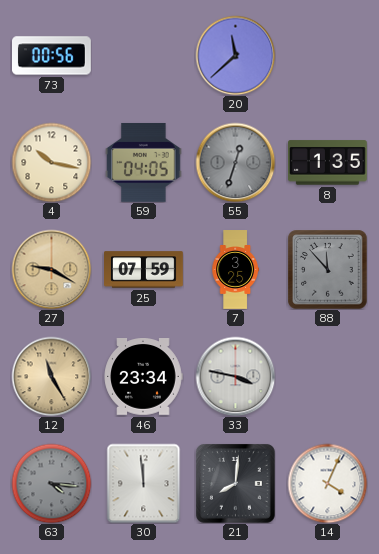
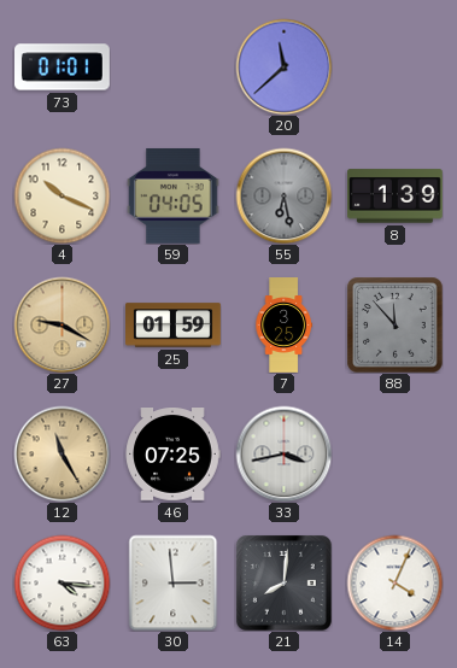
73: 00:56 -> 01:01 (63, 68)
4: 10:17 -> 10:19 (61, 195)
55: 12:33 -> 6:28 (283, 195)
8: 1:35 -> 1:39 (396, 197)
25: 07:59 -> 01:59 (174, 326)
46: 23:34 -> 07:25 (172, 455)
33: 3:47 -> 3:43 (283, 453)
63 dial: grey -> white (61, 582)
30: 11:59 -> 2:59 (174, 582)
